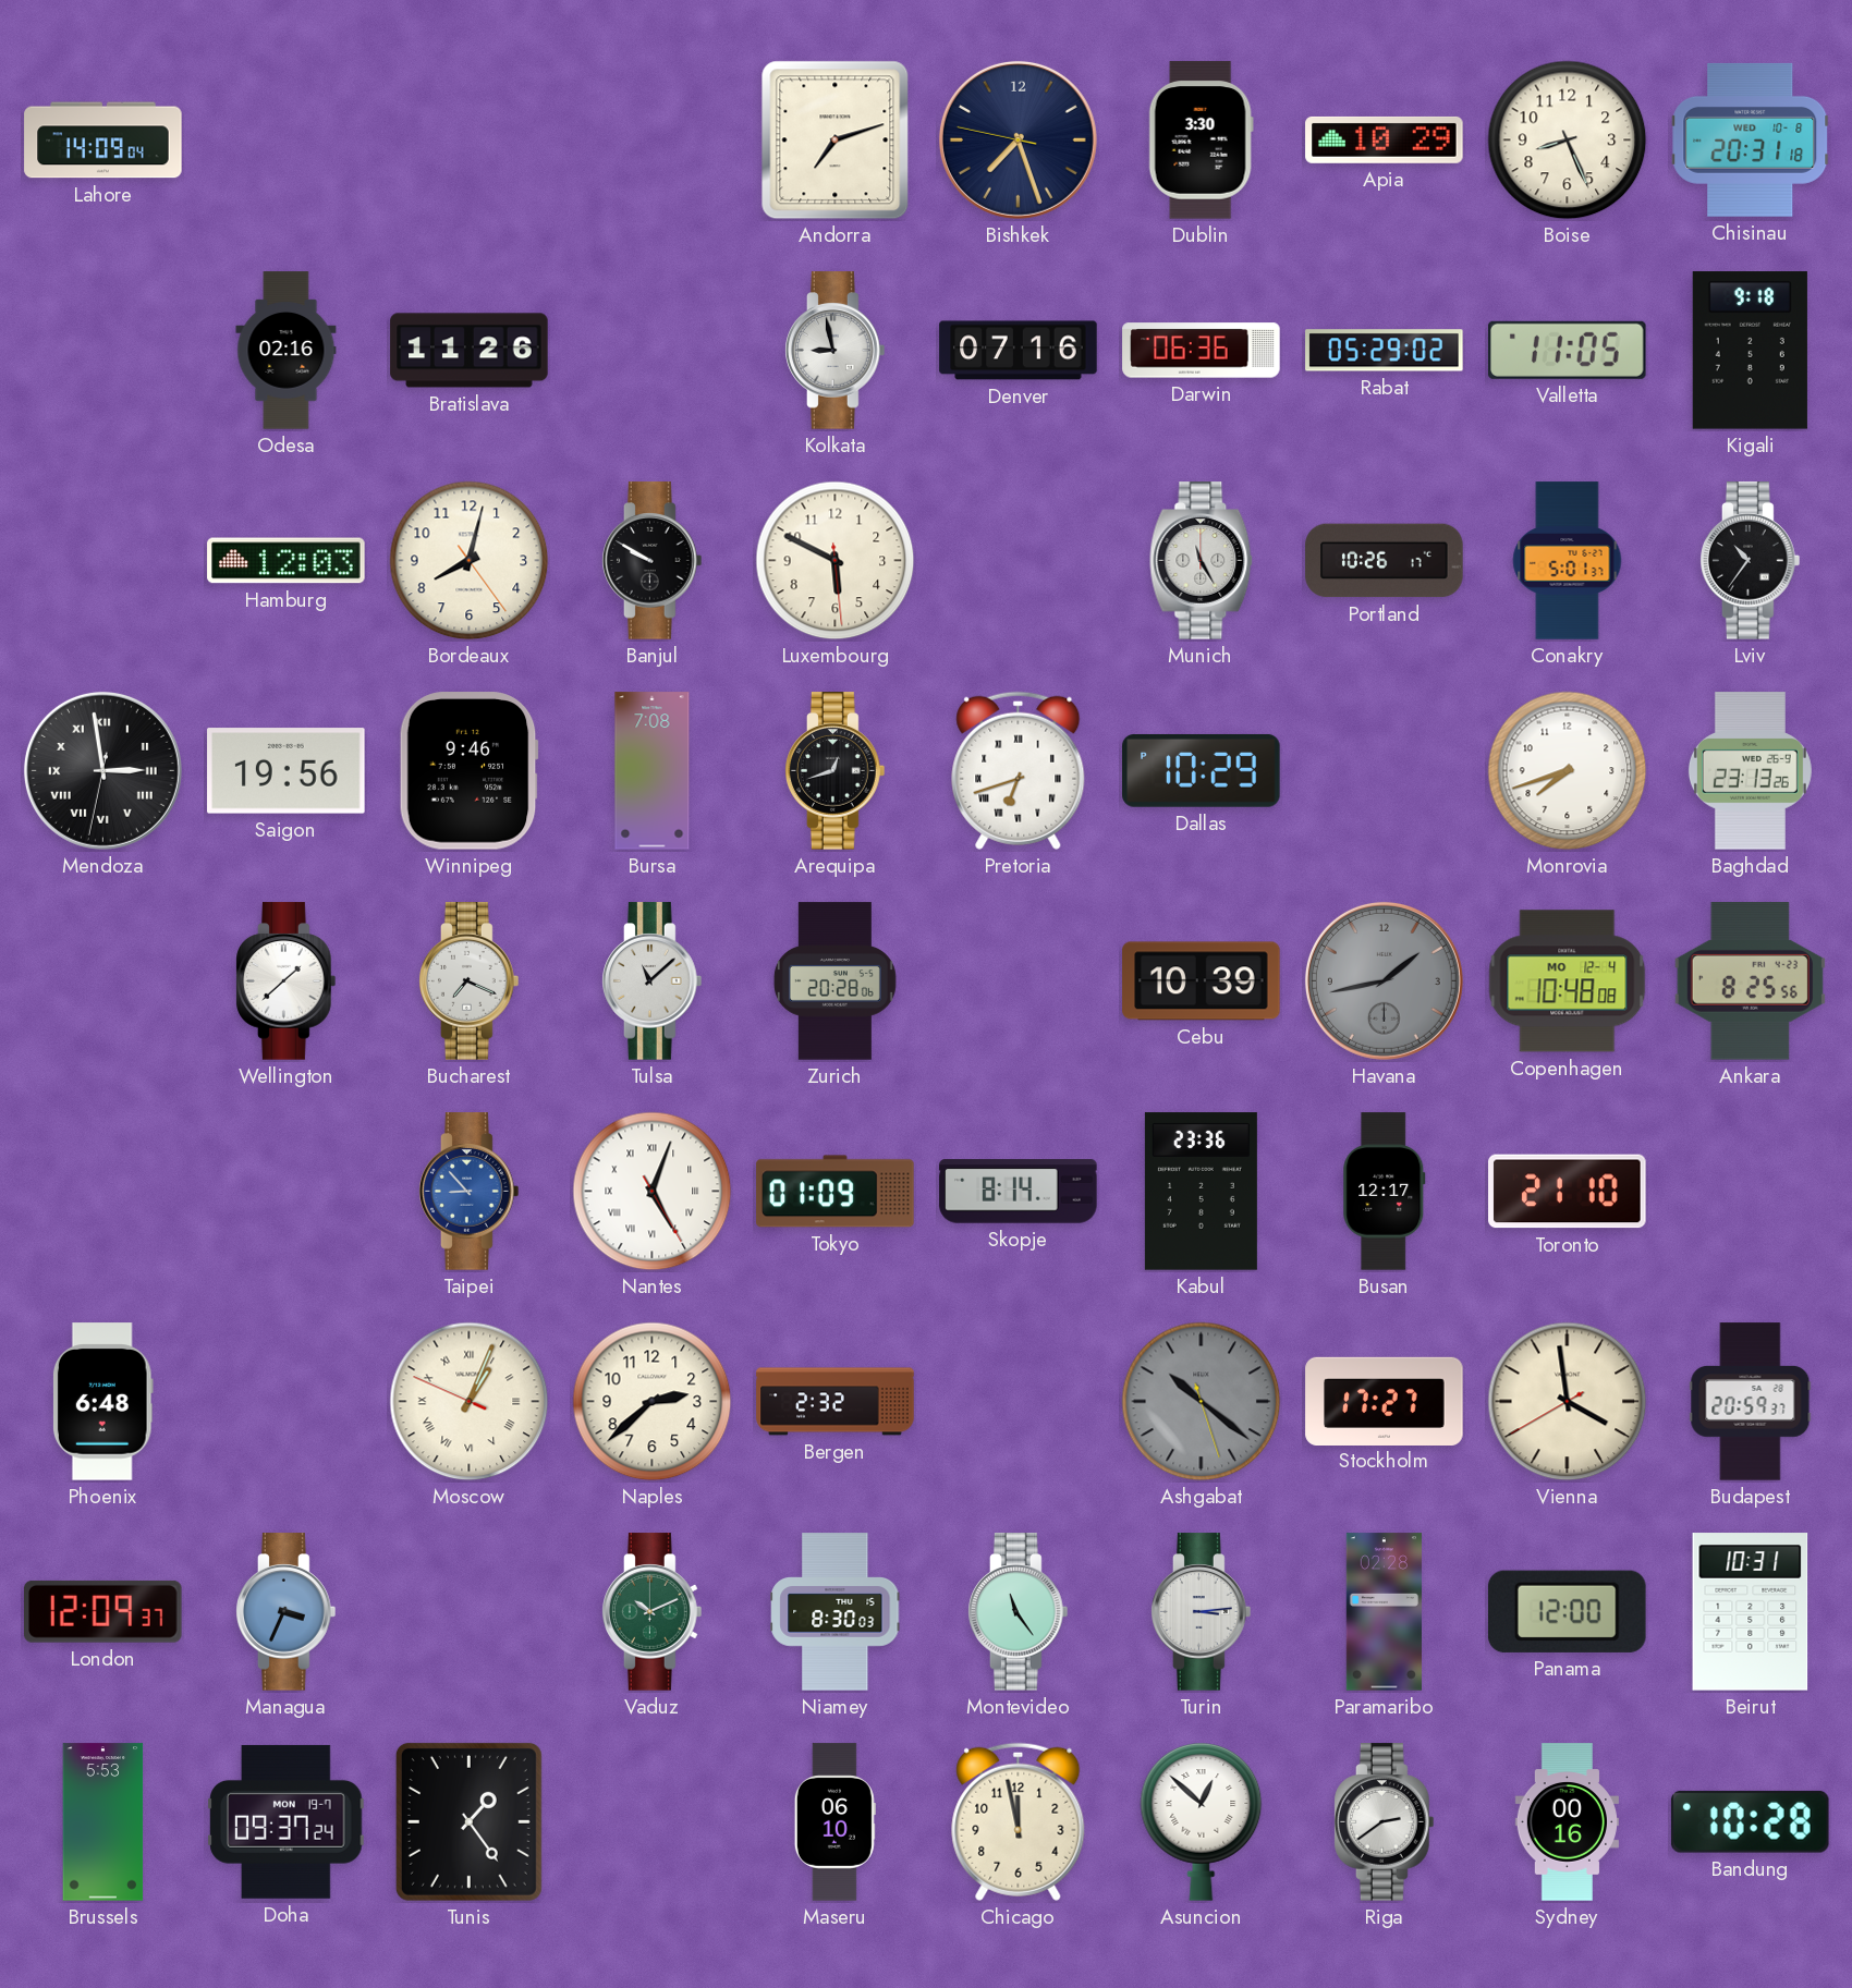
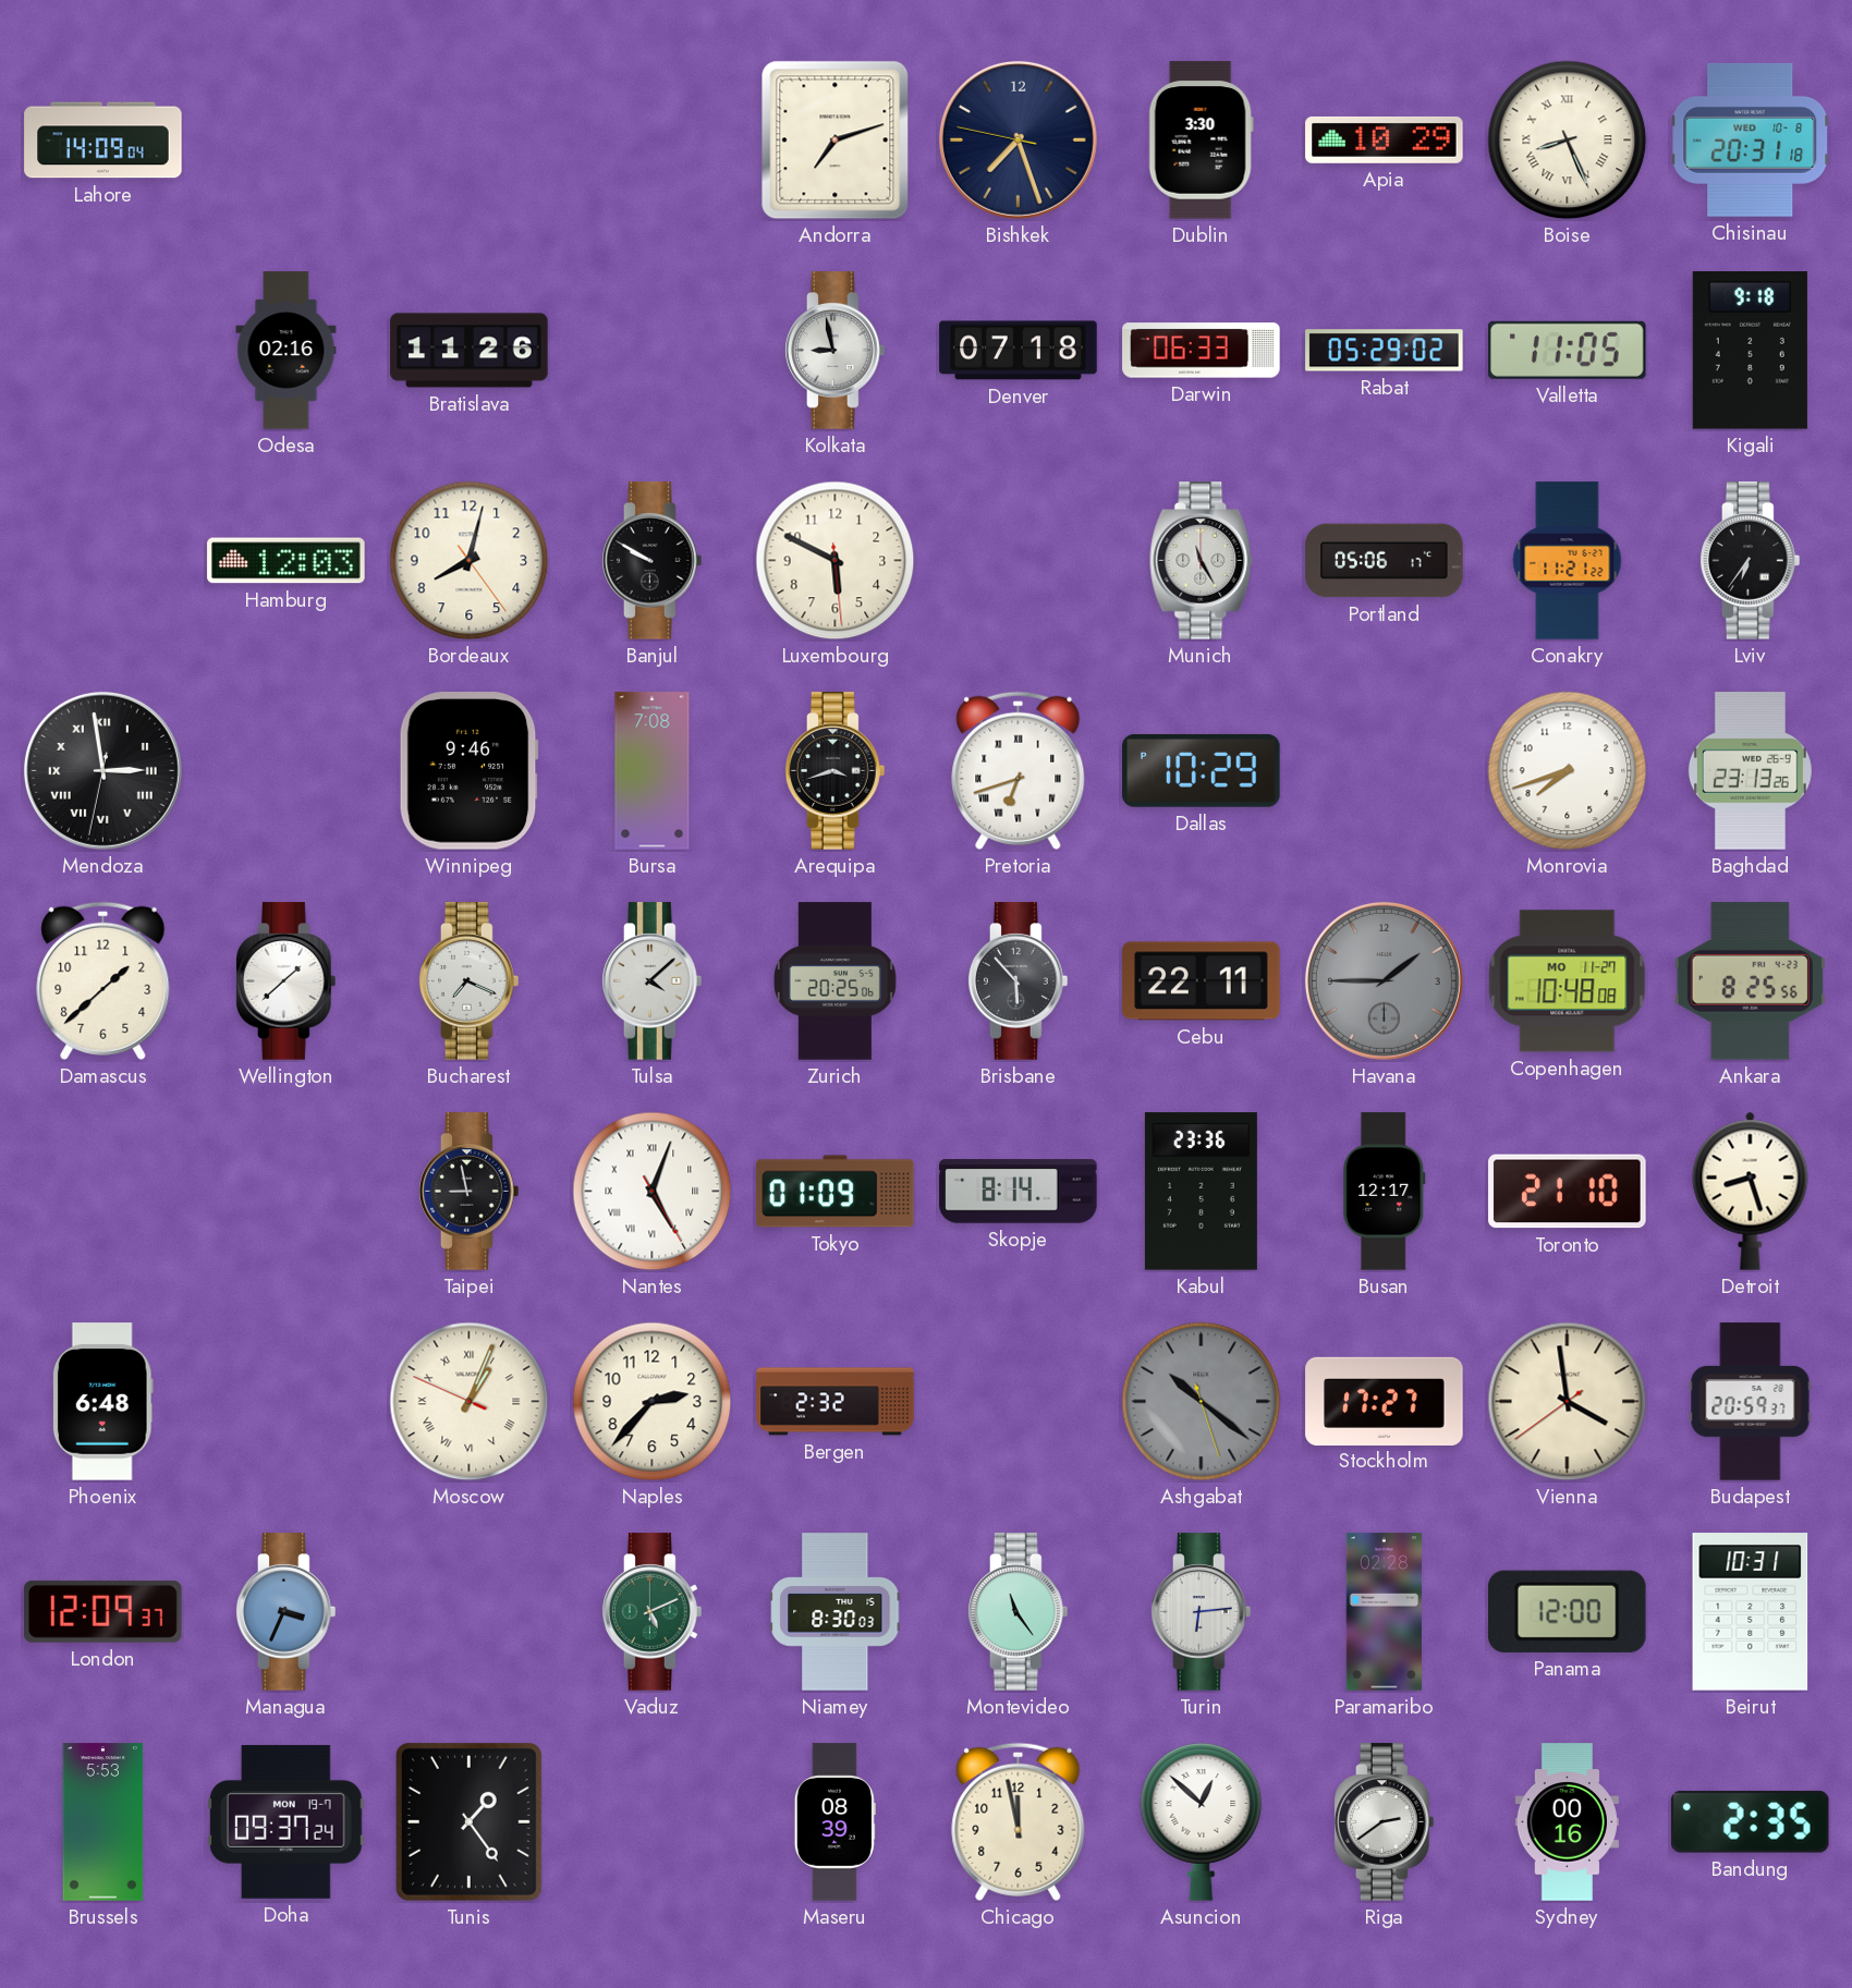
Boise numerals: Arabic -> Roman (1568, 141)
Denver: 07:16 -> 07:18 (1019, 351)
Darwin: 06:36 -> 06:33 (1202, 351)
Portland: 10:26 -> 05:06 (1385, 561)
Conakry: 5:01 -> 11:21 (1568, 561)
Lviv: 10:36 -> 6:36 (1751, 561)
Saigon: 19:56 -> none (287, 771)
Arequipa: 12:42 -> 3:42 (836, 771)
Damascus: none -> 1:38 (103, 980)
Tulsa: 11:08 -> 4:08 (653, 981)
Zurich: 20:28 -> 20:25 (834, 981)
Brisbane: none -> 5:53 (1019, 981)
Cebu: 10:39 -> 22:11 (1202, 981)
Havana: 1:43 -> 1:45 (1384, 980)
Copenhagen date: MO 12-4 -> MO 11-27 (1568, 981)
Taipei: 8:53 -> 8:58 (470, 1192)
Taipei dial: blue -> black (470, 1192)
Detroit: none -> 8:27 (1751, 1191)
Naples: 2:38 -> 2:37 (653, 1402)
Vienna: 3:58:40 -> 3:58:39 (1568, 1402)
Vaduz: 10:11 -> 5:11 (653, 1612)
Turin: 3:14 -> 6:14 (1202, 1612)
Maseru: 06:10 -> 08:39 (834, 1822)
Bandung: 10:28 -> 2:35 (1750, 1821)
